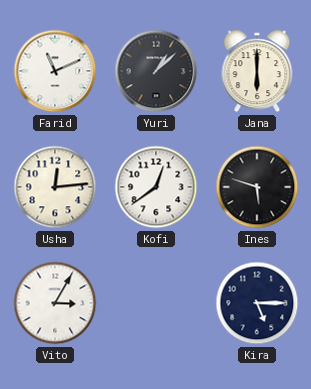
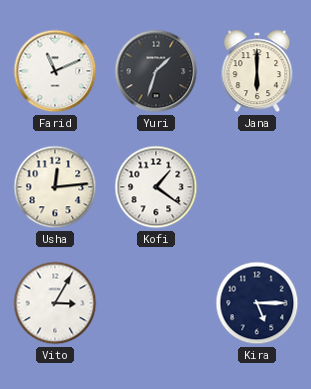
Yuri: 1:08 -> 1:33 (156, 71)
Kofi: 12:39 -> 1:21 (156, 187)
Ines: 5:48 -> none (257, 187)
